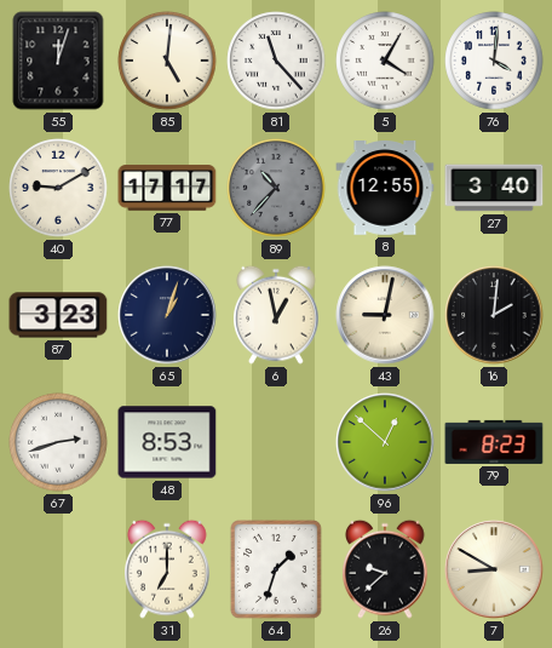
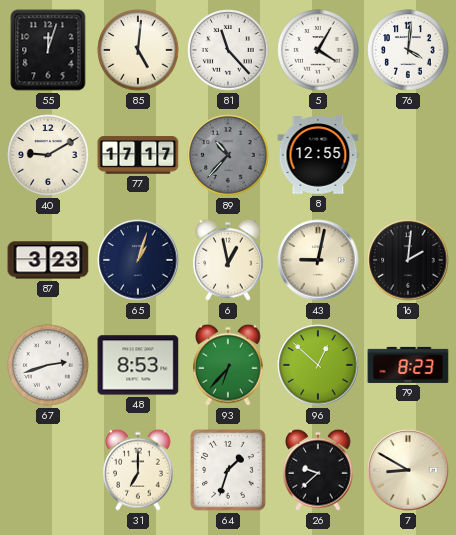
27: 3:40 -> none (494, 188)
93: none -> 6:37 (229, 365)
